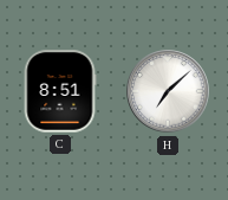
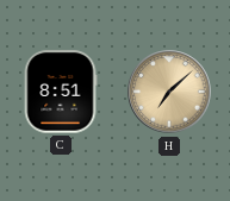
H dial: white -> champagne (169, 92)
